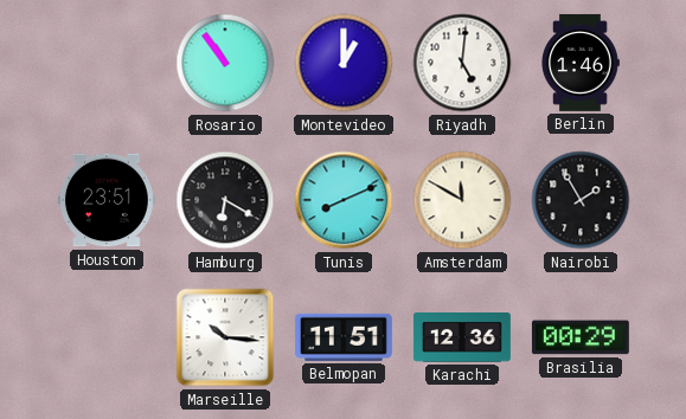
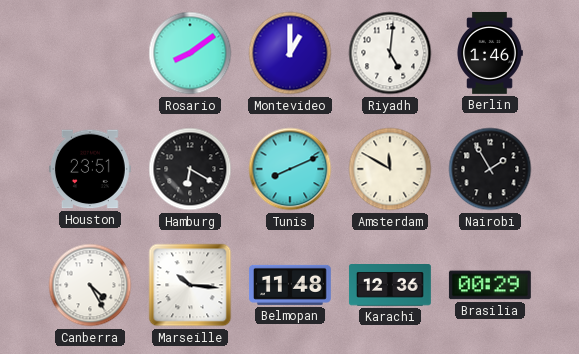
Rosario: 10:54 -> 8:09 (190, 53)
Canberra: none -> 4:25 (90, 285)
Belmopan: 11:51 -> 11:48 (290, 285)
